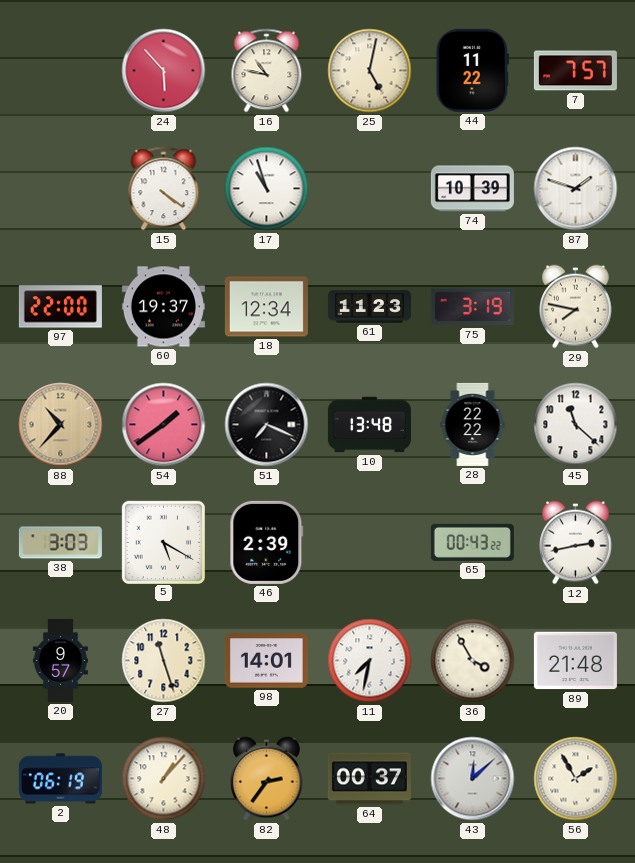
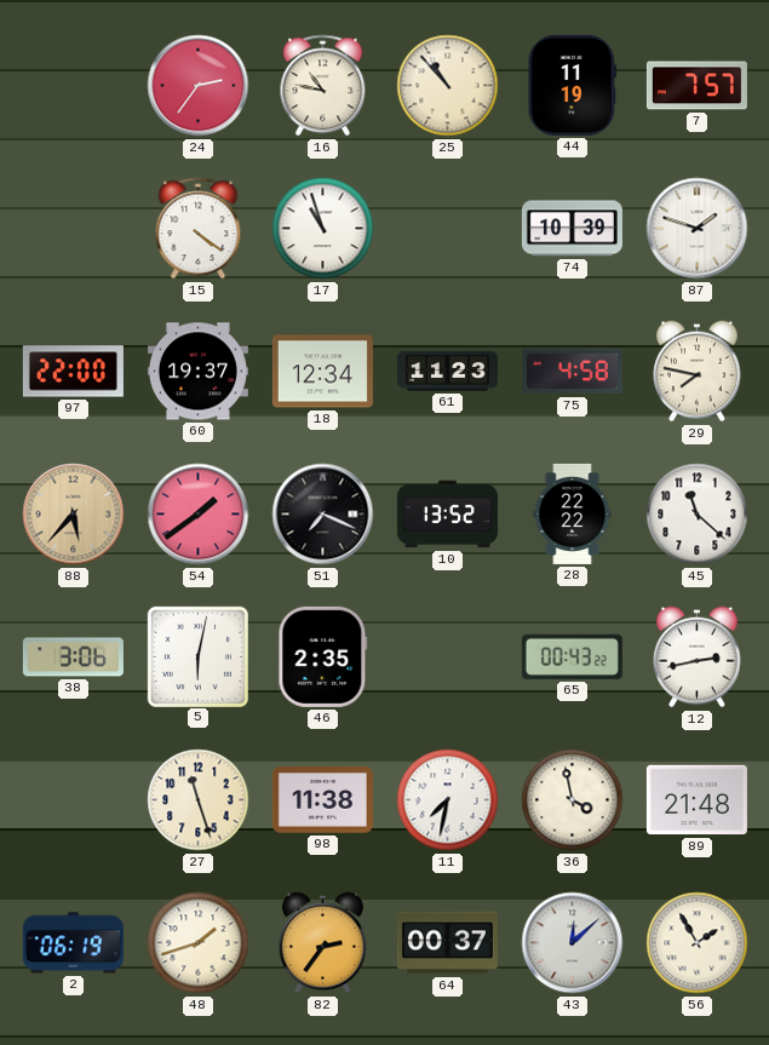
24: 5:53 -> 2:36 (199, 86)
25: 5:02 -> 10:53 (448, 86)
44: 11:22 -> 11:19 (572, 85)
75: 3:19 -> 4:58 (572, 372)
88: 10:37 -> 5:37 (74, 515)
10: 13:48 -> 13:52 (447, 515)
38: 3:03 -> 3:06 (73, 658)
5: 5:20 -> 6:02 (197, 656)
46: 2:39 -> 2:35 (323, 656)
20: 9:57 -> none (60, 660)
98: 14:01 -> 11:38 (322, 800)
36: 3:55 -> 3:58 (573, 800)
48: 1:07 -> 1:42 (199, 943)
